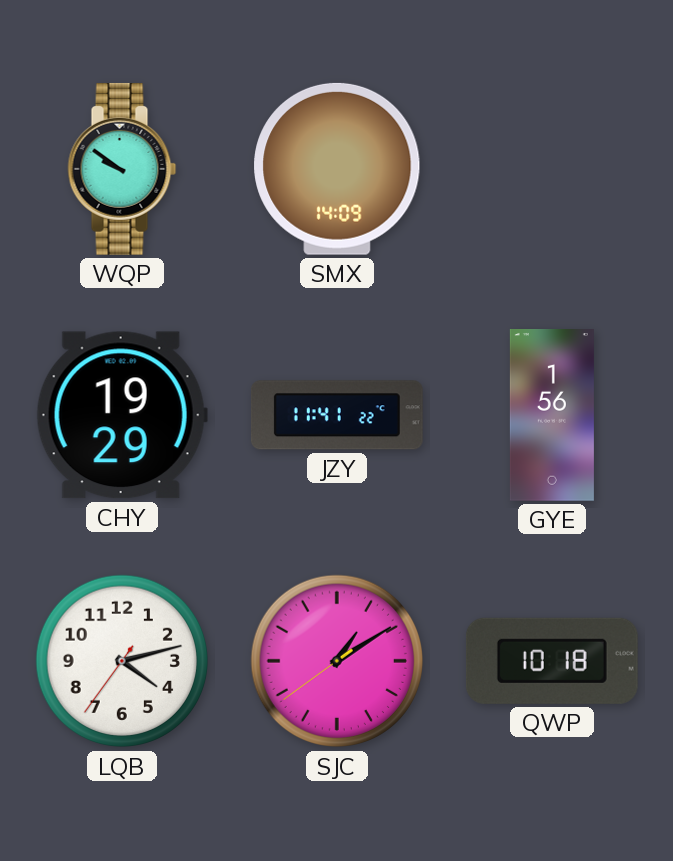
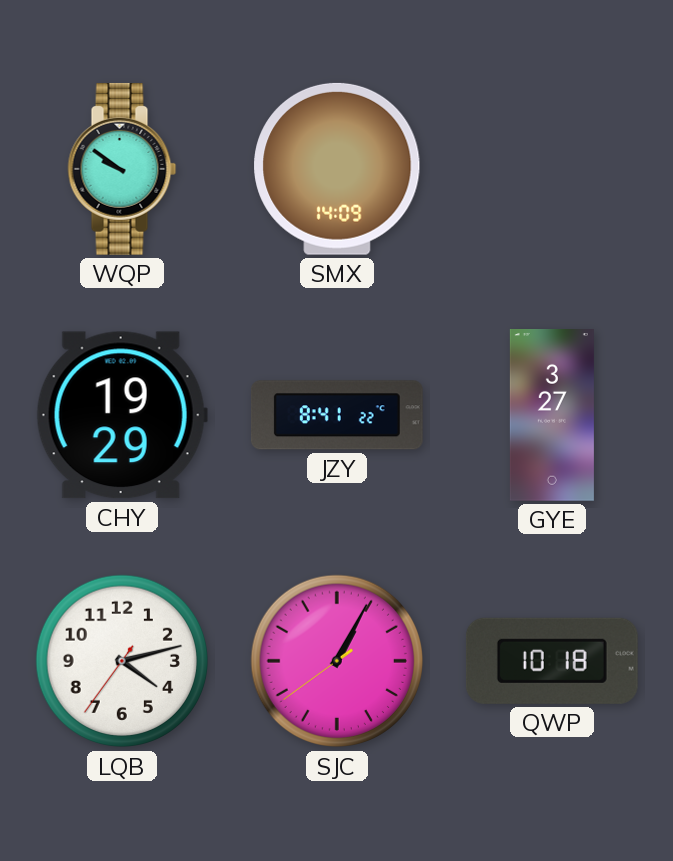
JZY: 11:41 -> 8:41 (337, 415)
GYE: 1:56 -> 3:27 (552, 416)
SJC: 1:09 -> 1:04 (337, 661)
